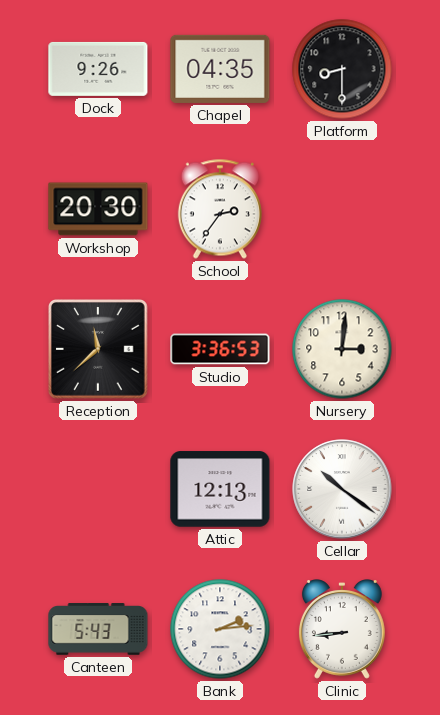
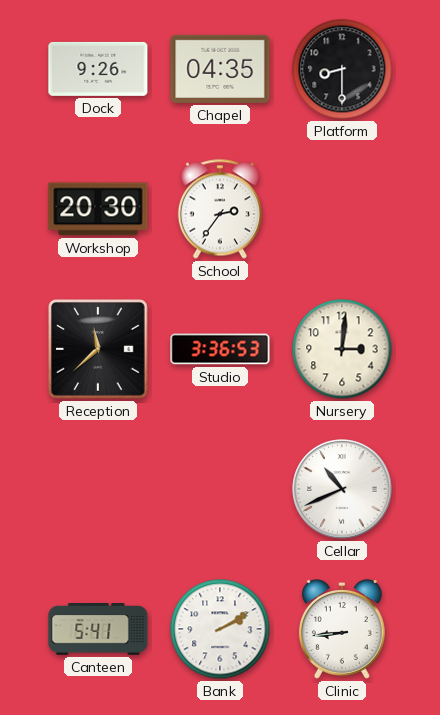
Attic: 12:13 -> none (220, 489)
Cellar: 10:21 -> 10:41 (342, 489)
Canteen: 5:43 -> 5:41 (98, 629)
Bank: 2:14 -> 2:10 (220, 629)
